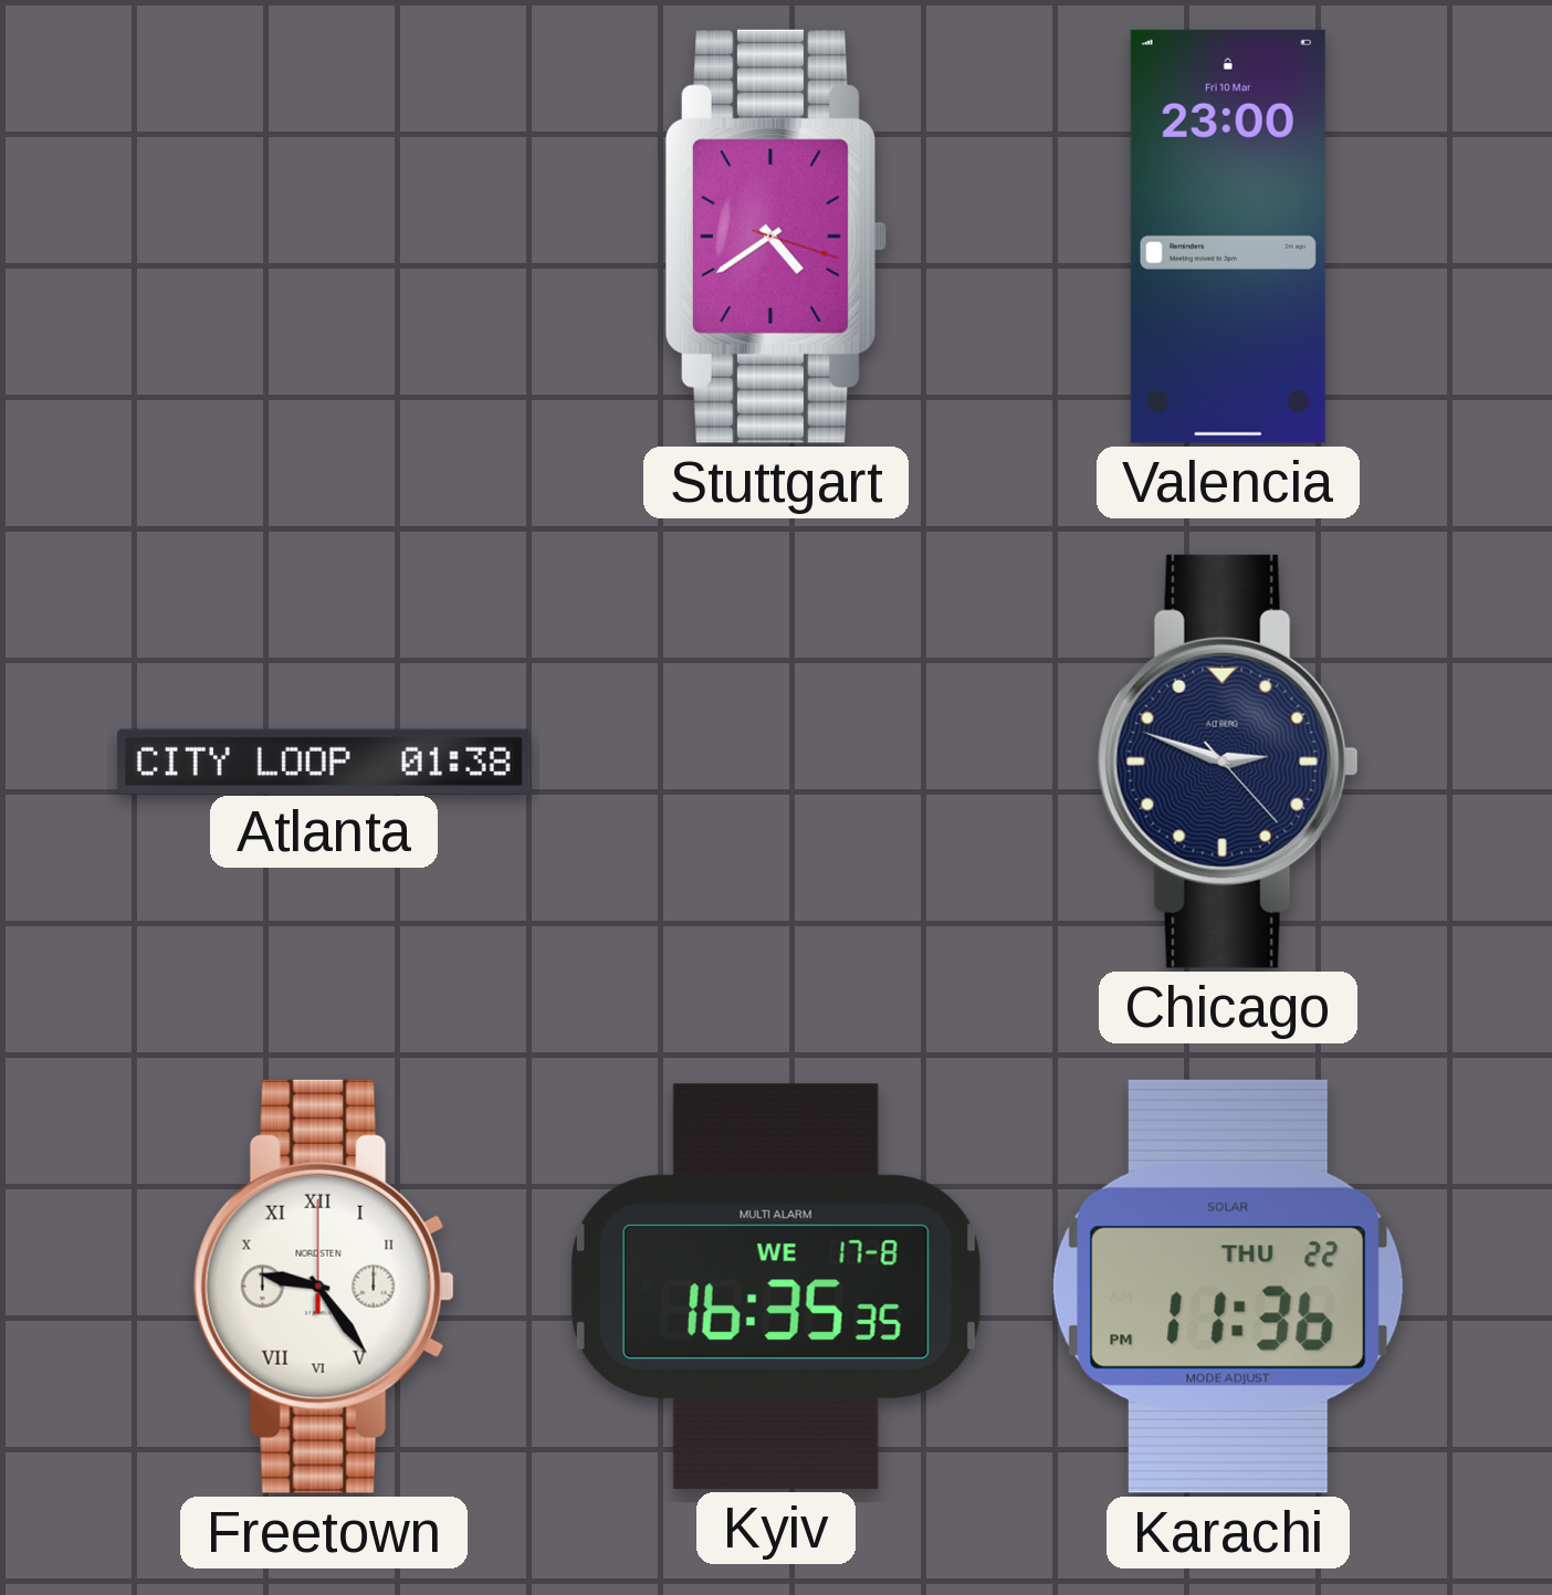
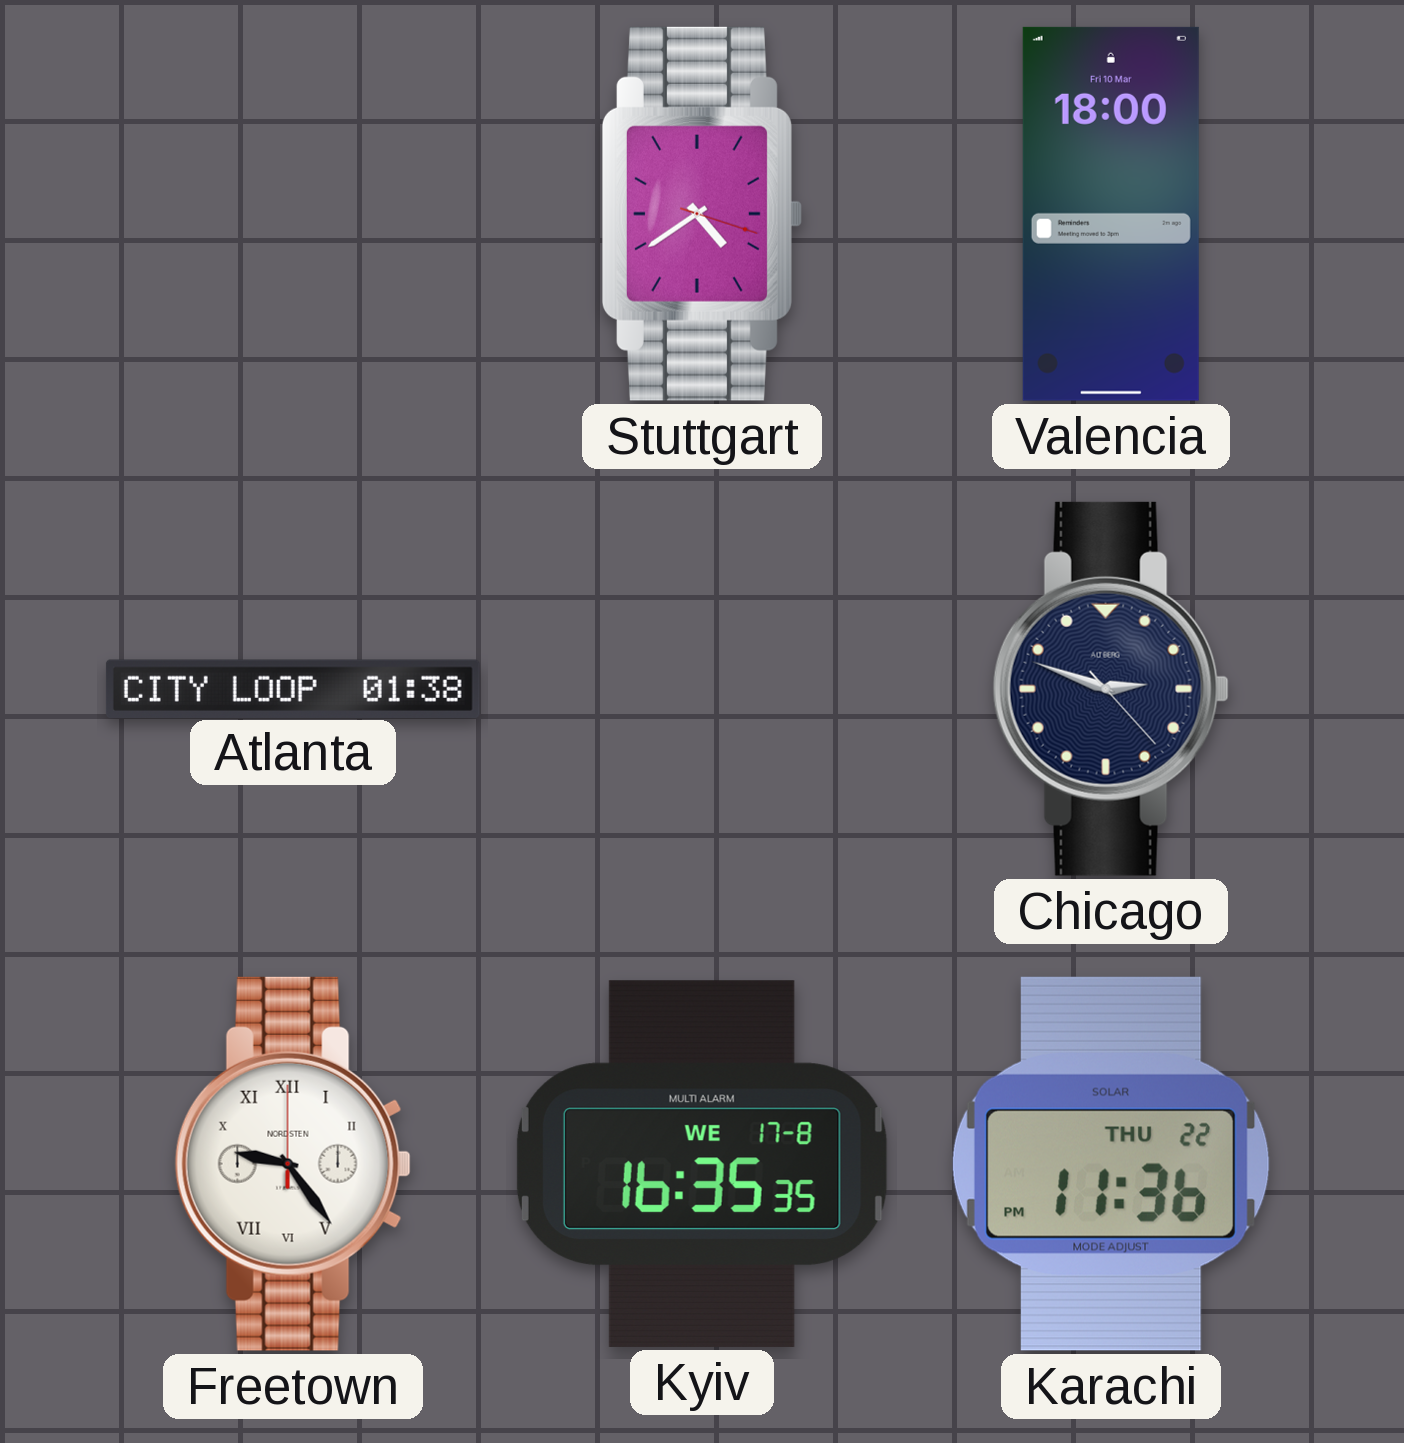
Valencia: 23:00 -> 18:00 (1111, 214)
